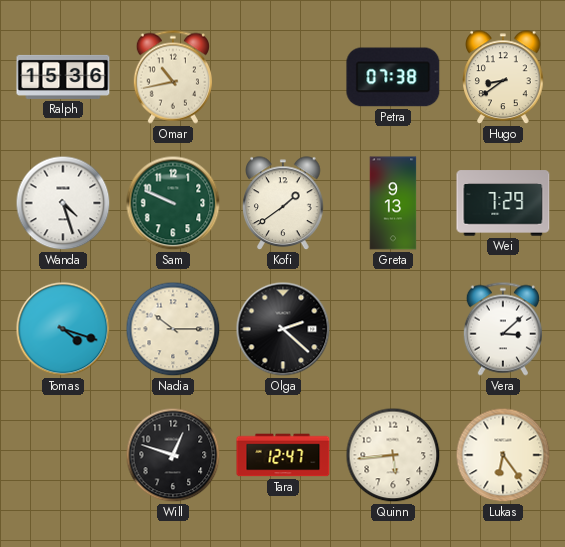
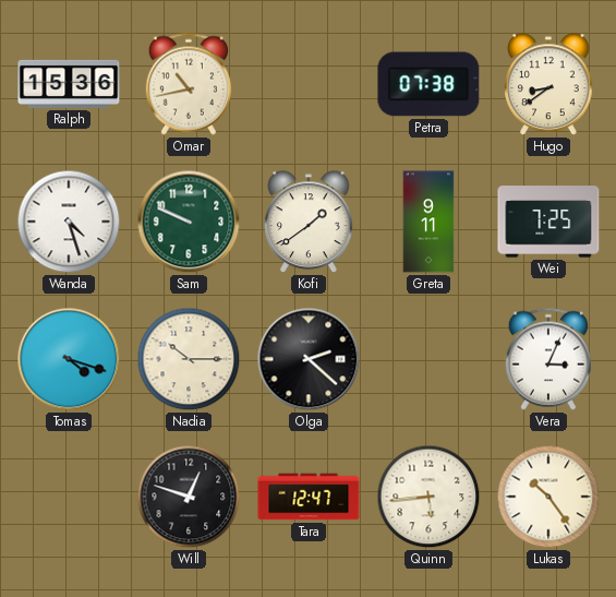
Greta: 9:13 -> 9:11 (428, 222)
Wei: 7:29 -> 7:25 (548, 222)
Vera: 3:08 -> 3:04 (548, 359)
Lukas: 6:24 -> 10:24 (548, 497)
